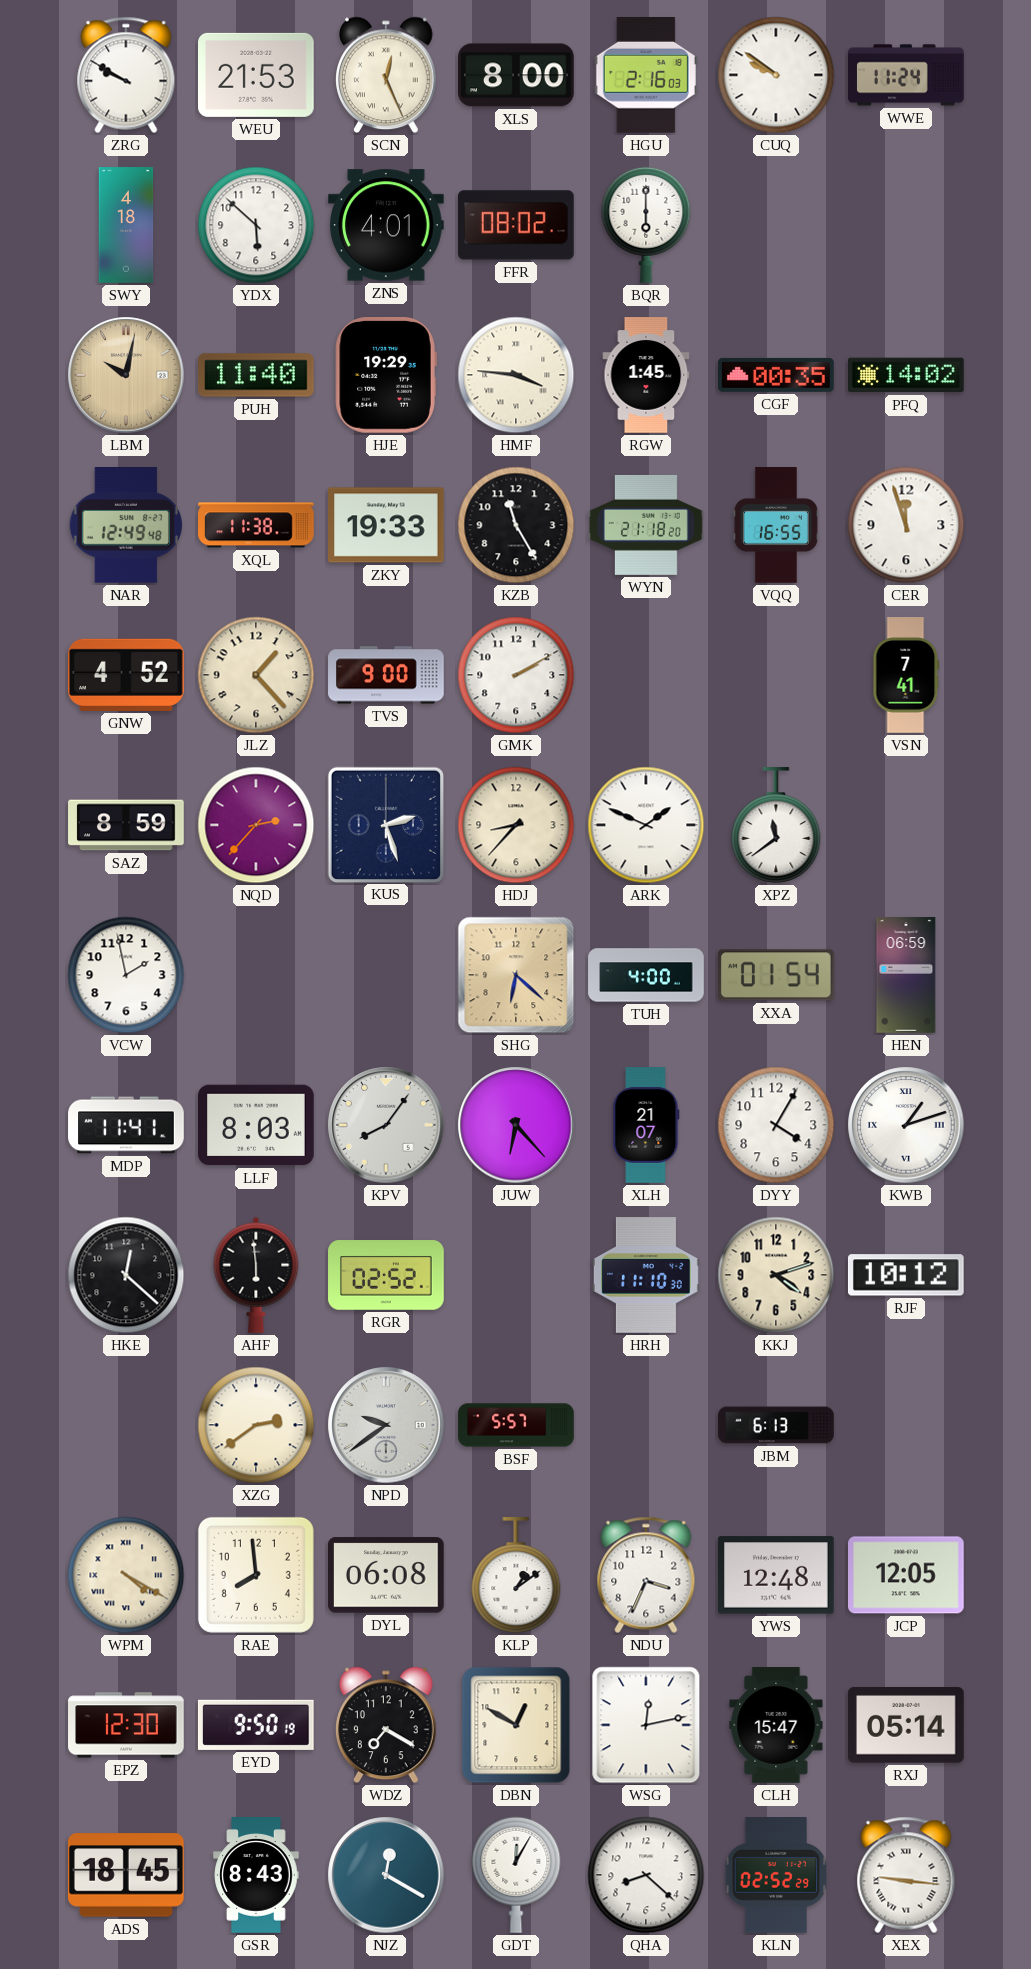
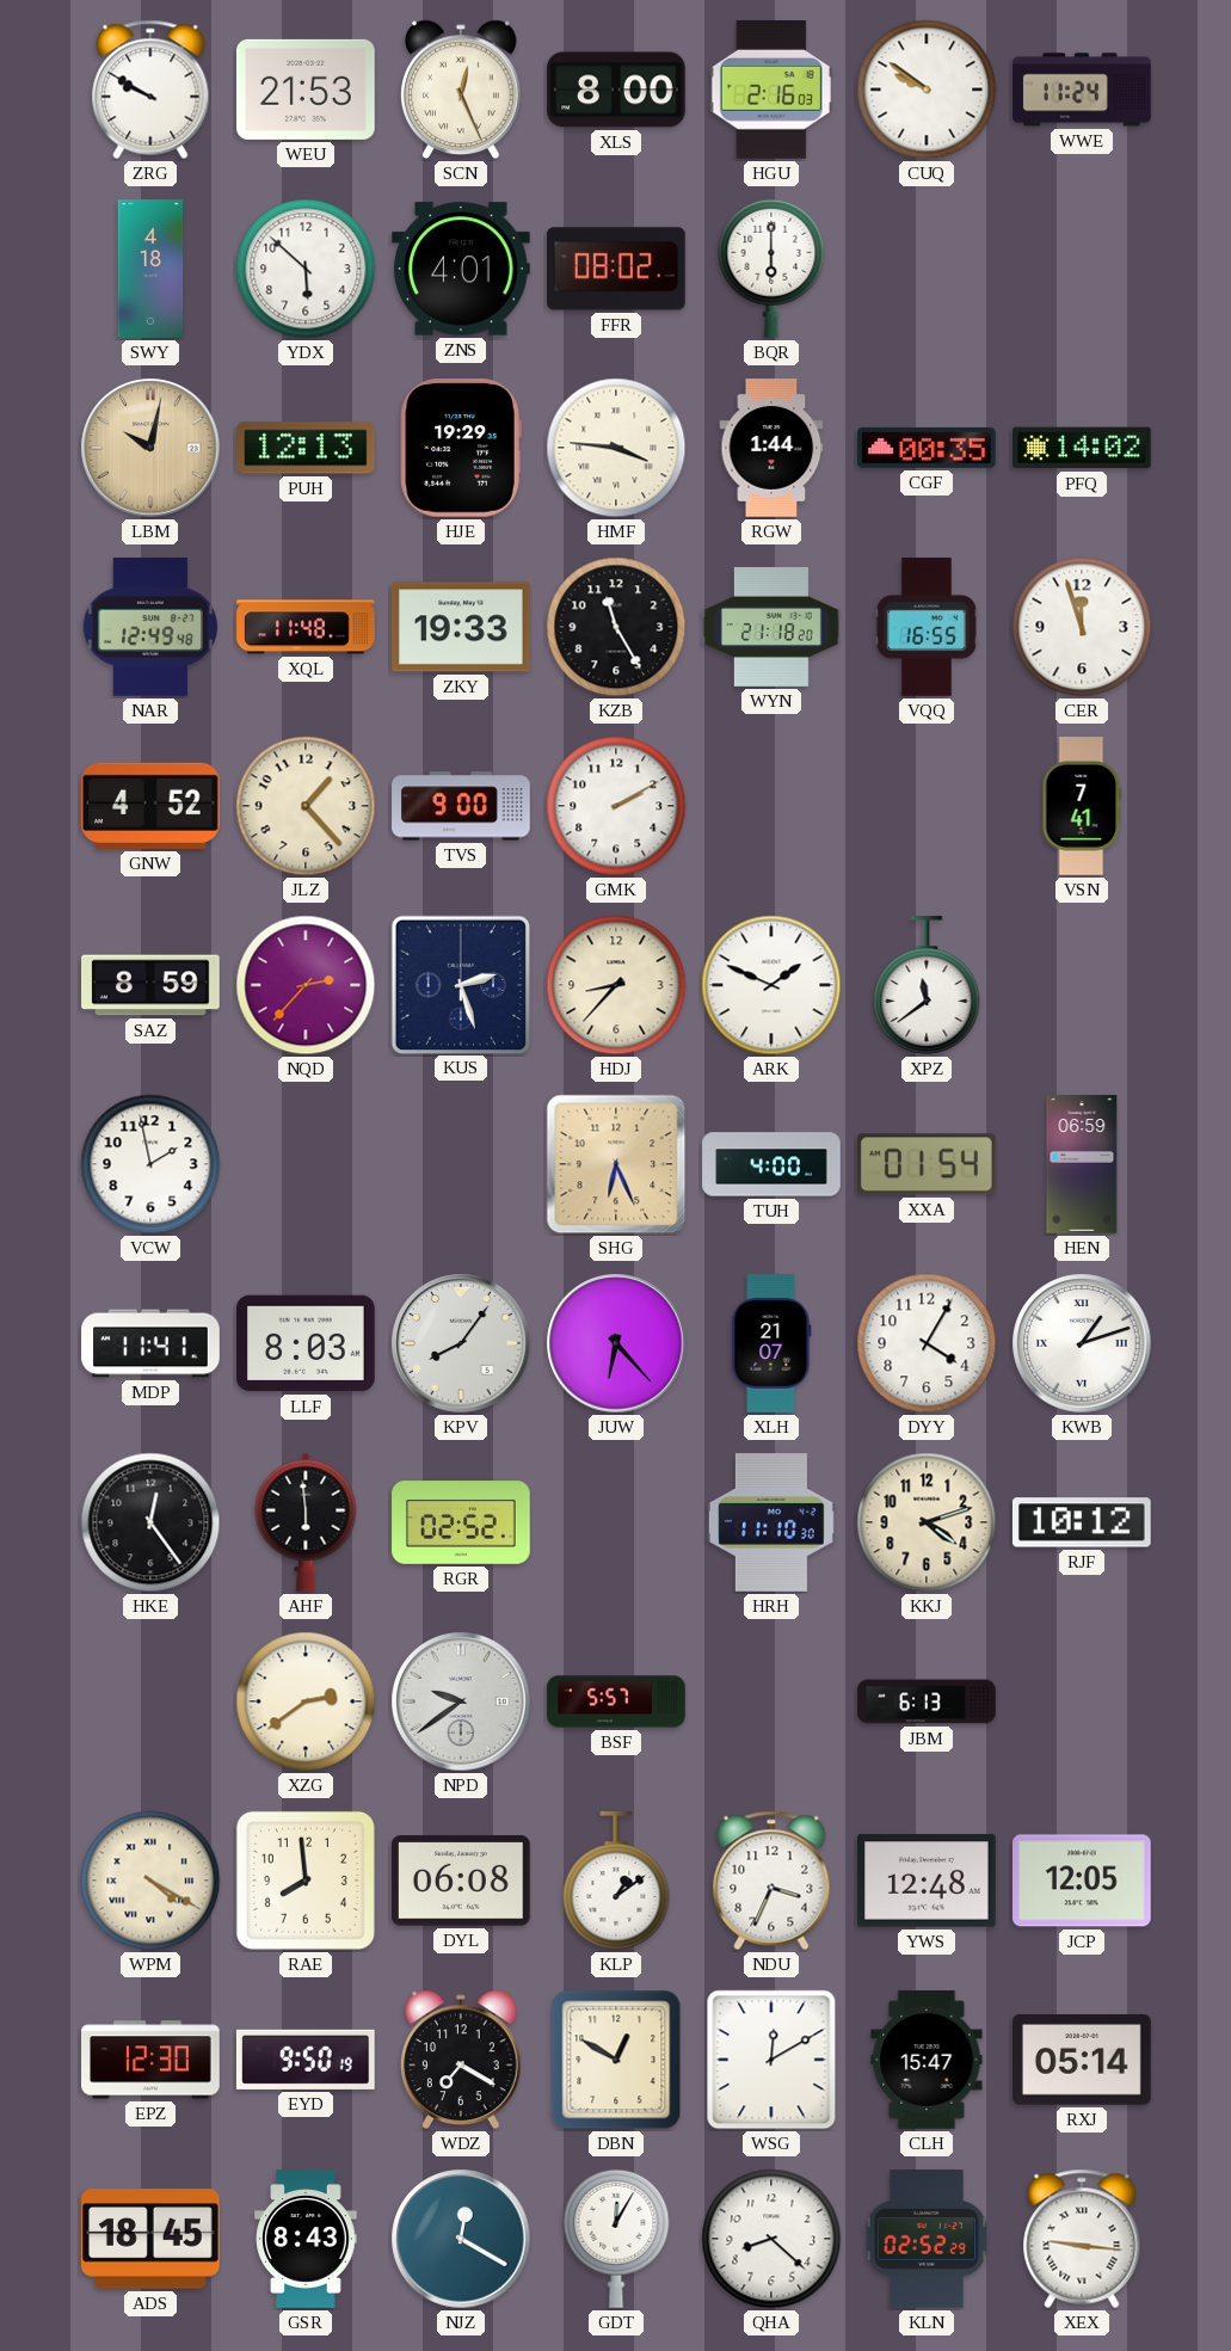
PUH: 11:40 -> 12:13 (307, 448)
RGW: 1:45 -> 1:44 (771, 448)
XQL: 11:38 -> 11:48 (306, 627)
SHG: 6:22 -> 6:26 (616, 1164)
HKE: 12:22 -> 12:24 (150, 1522)
WSG: 12:13 -> 12:10 (771, 2060)
